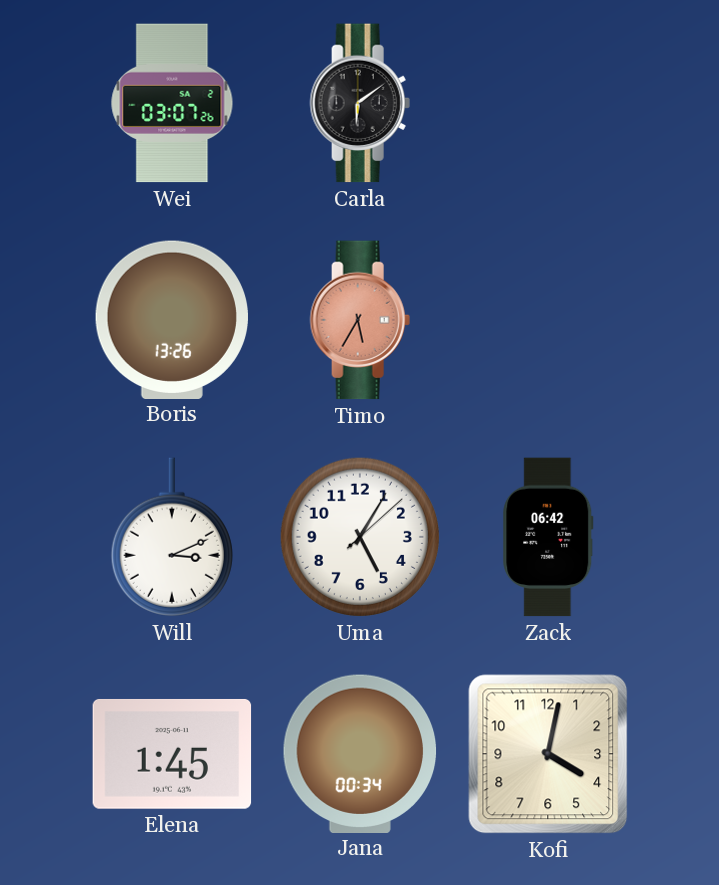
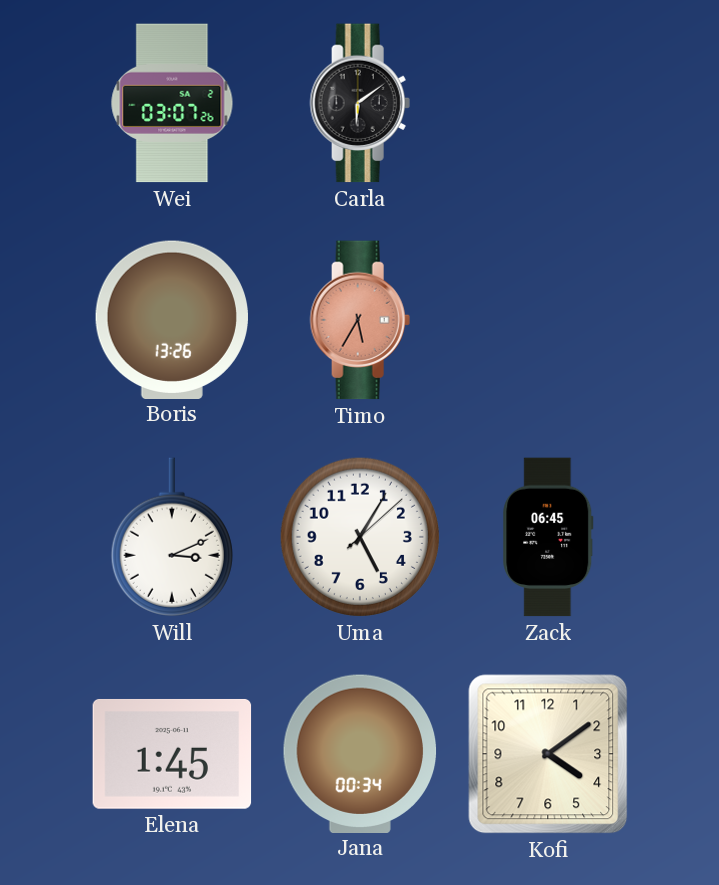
Zack: 06:42 -> 06:45 (548, 537)
Kofi: 4:02 -> 4:09 (548, 754)
